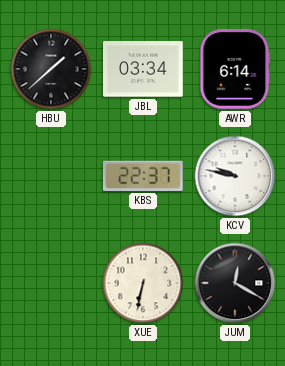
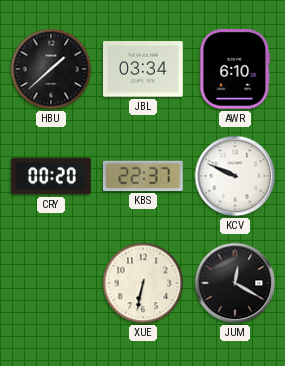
AWR: 6:14 -> 6:10 (235, 70)
CRY: none -> 00:20 (52, 176)
KCV: 9:47 -> 9:49 (235, 176)
